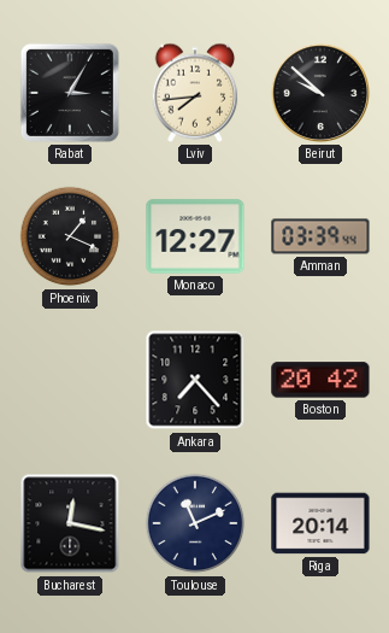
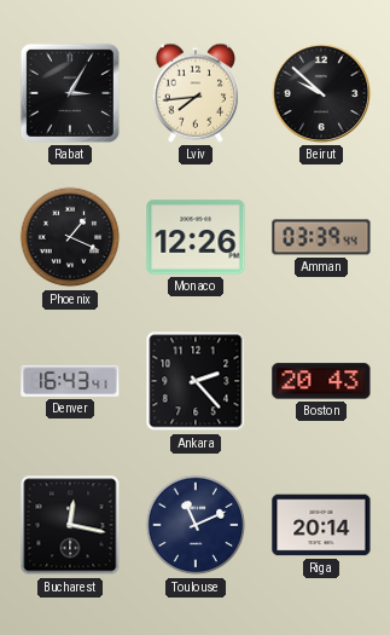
Monaco: 12:27 -> 12:26 (196, 237)
Denver: none -> 16:43 (70, 381)
Ankara: 7:23 -> 2:23 (196, 381)
Boston: 20:42 -> 20:43 (321, 381)
